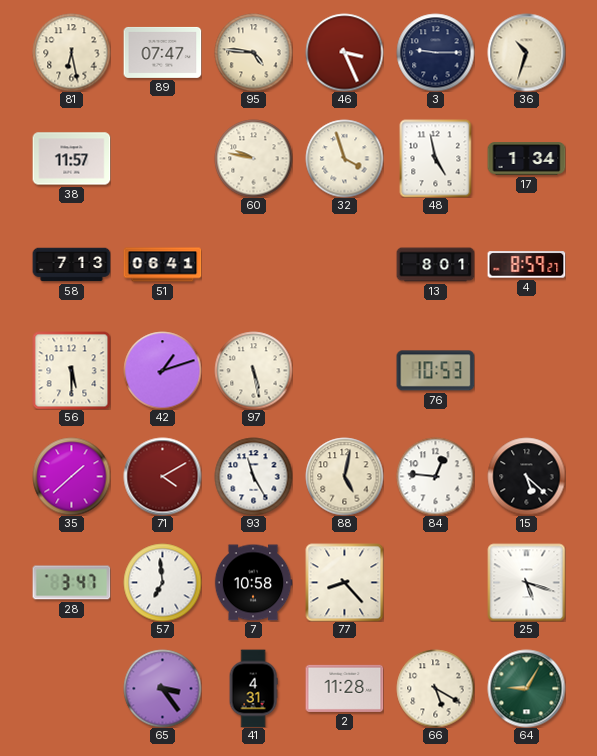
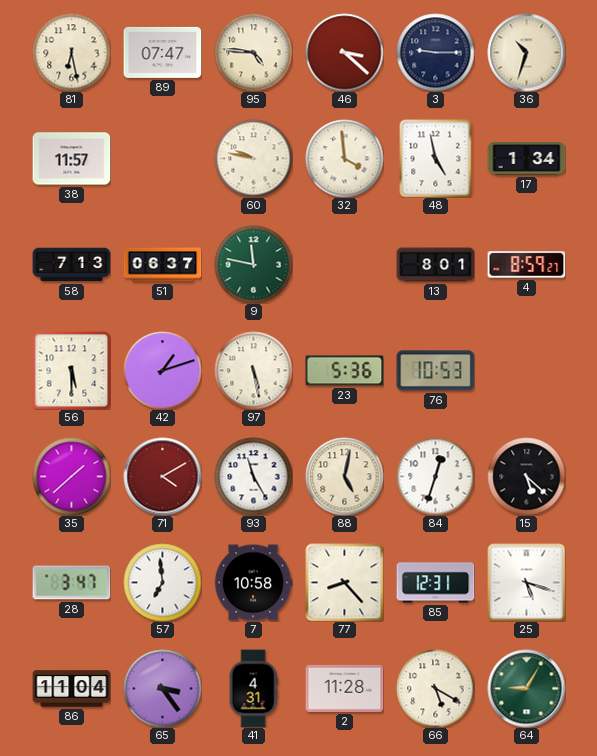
46: 3:26 -> 3:22 (344, 52)
32: 3:57 -> 3:59 (344, 158)
51: 06:41 -> 06:37 (162, 265)
9: none -> 11:47 (253, 264)
23: none -> 5:36 (344, 371)
84: 12:46 -> 12:33 (435, 476)
85: none -> 12:31 (435, 583)
86: none -> 11:04 (71, 689)
